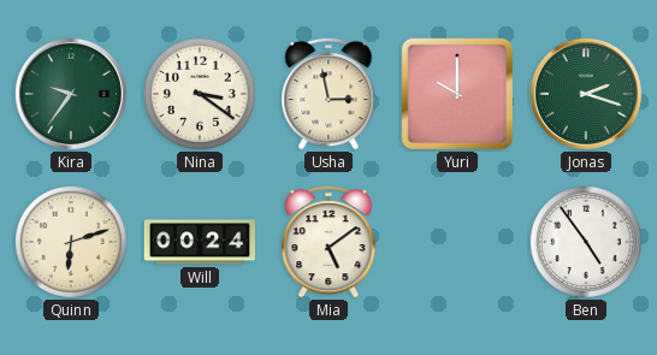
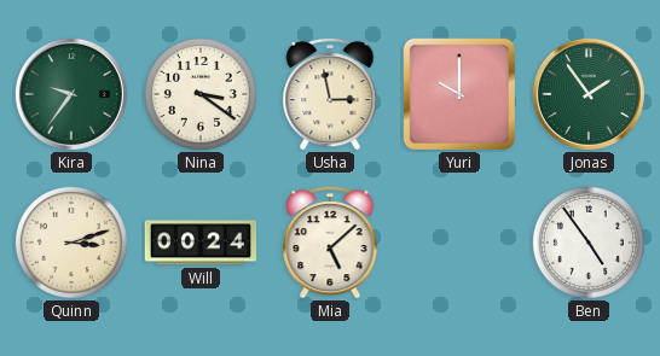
Jonas: 2:18 -> 1:54 (589, 94)
Quinn: 6:12 -> 3:12 (71, 243)
Mia: 5:09 -> 5:08 (330, 243)
